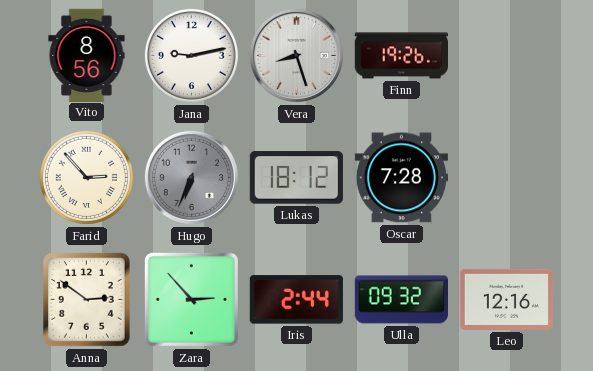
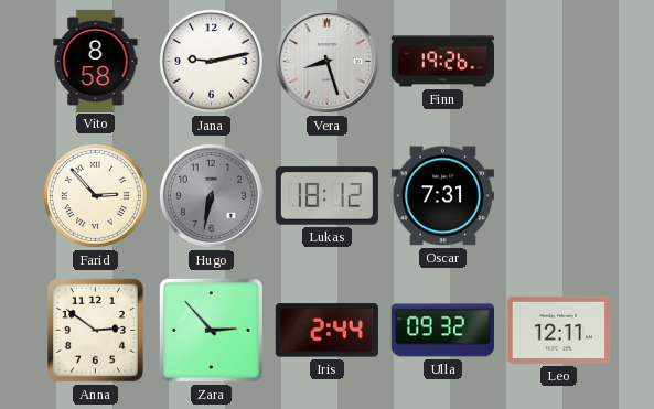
Vito: 8:56 -> 8:58 (96, 61)
Hugo: 6:34 -> 6:32 (211, 195)
Oscar: 7:28 -> 7:31 (442, 196)
Leo: 12:16 -> 12:11 (558, 330)
